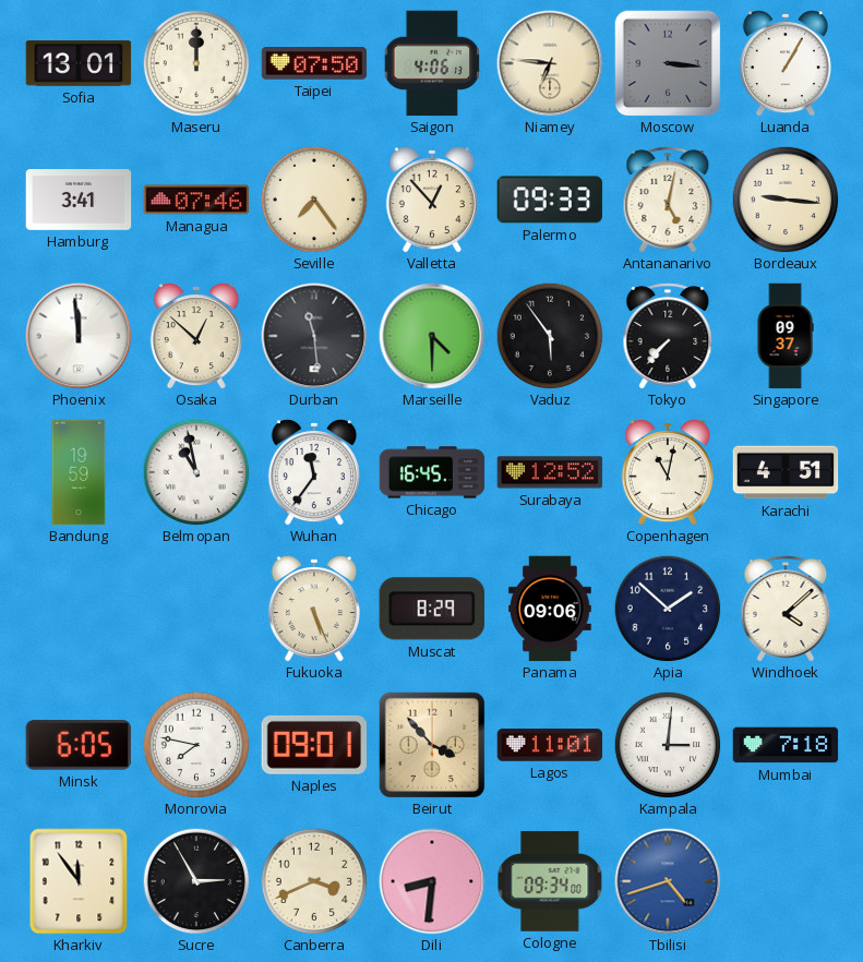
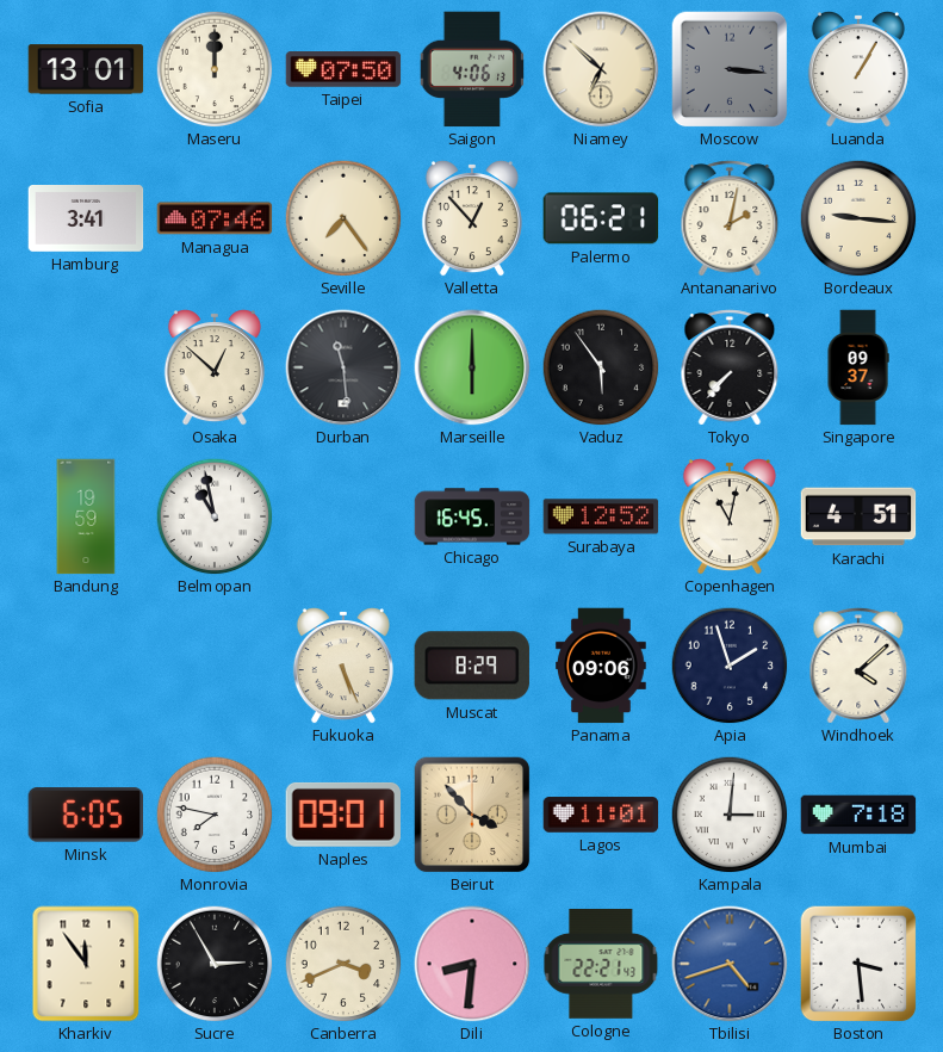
Niamey: 6:46 -> 6:52 (601, 69)
Palermo: 09:33 -> 06:21 (601, 218)
Antananarivo: 5:02 -> 2:02 (730, 218)
Phoenix: 11:59 -> none (79, 336)
Marseille: 4:30 -> 6:00 (472, 367)
Wuhan: 11:36 -> none (314, 473)
Apia: 1:52 -> 1:57 (730, 666)
Cologne: 09:34 -> 22:21 (601, 964)
Boston: none -> 3:29 (858, 964)
